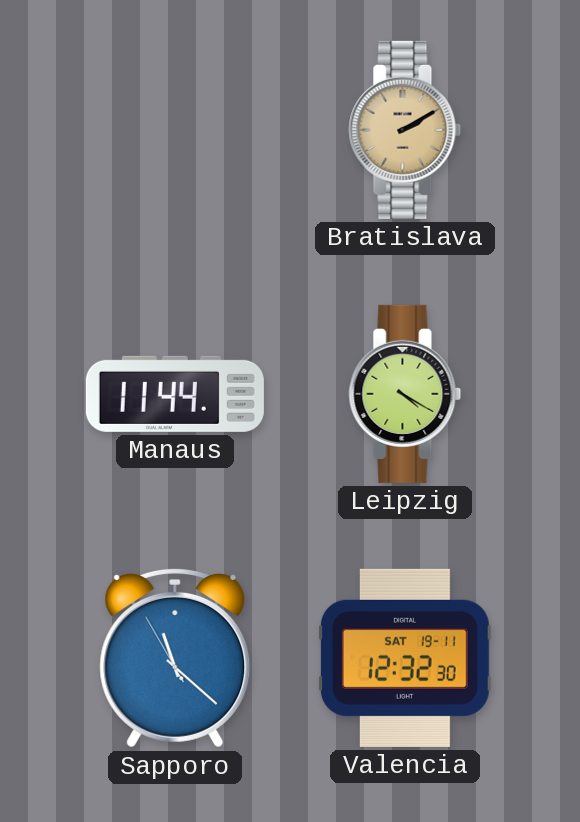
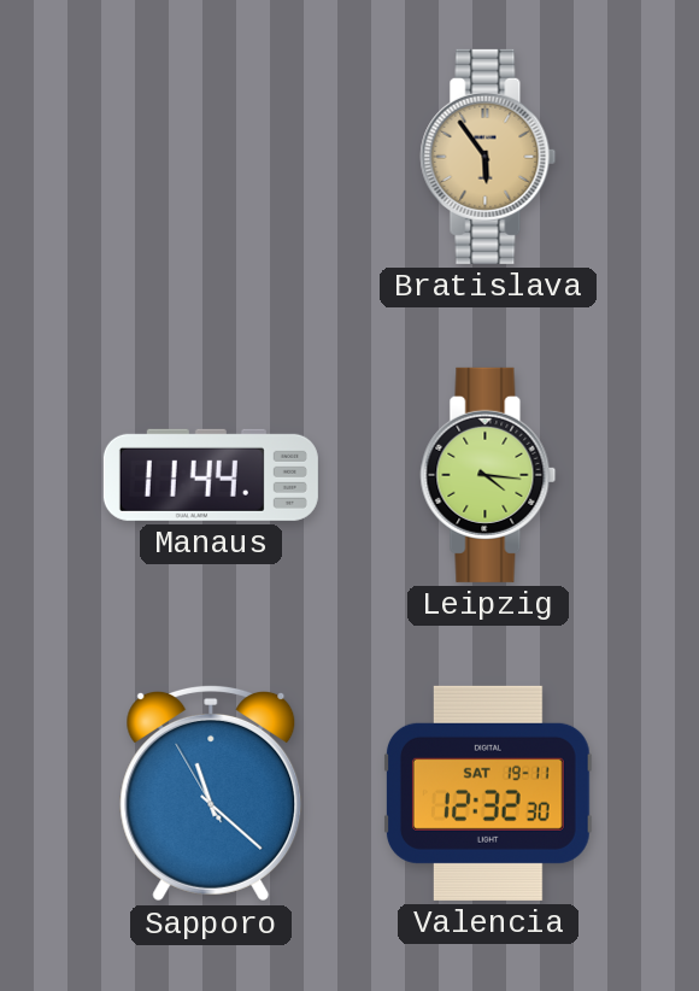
Bratislava: 2:10 -> 5:54 (488, 157)
Leipzig: 4:20 -> 4:16 (488, 475)
